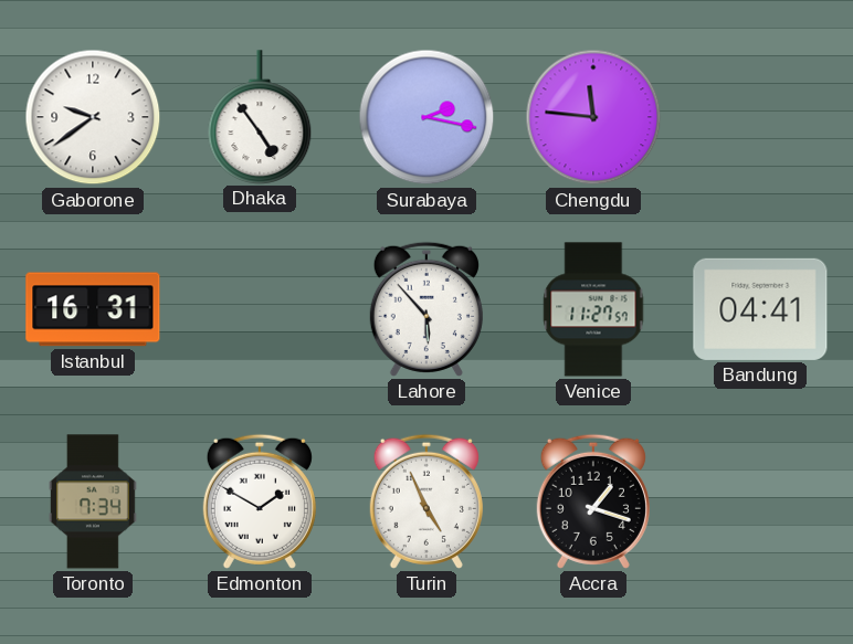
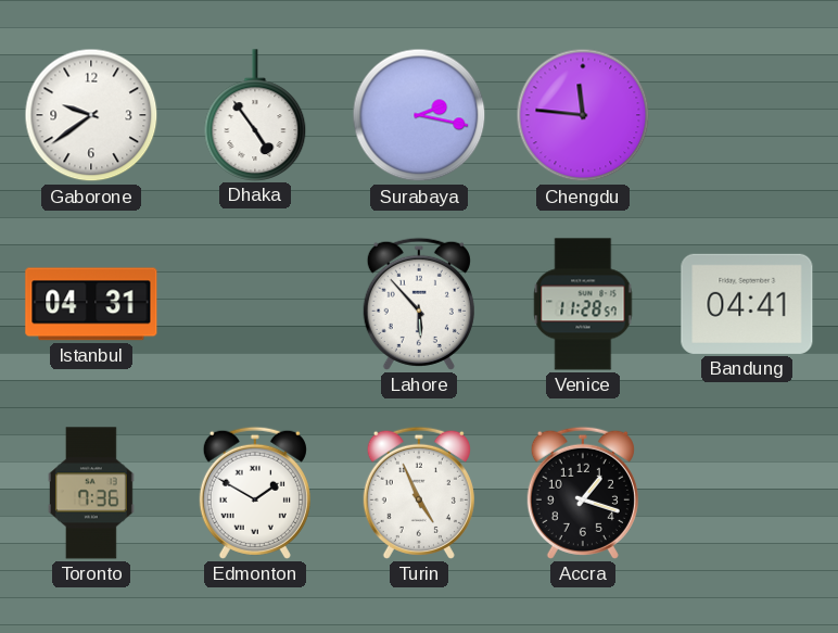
Istanbul: 16:31 -> 04:31 (91, 304)
Venice: 11:27 -> 11:28 (583, 304)
Toronto: 7:34 -> 7:36 (91, 493)
